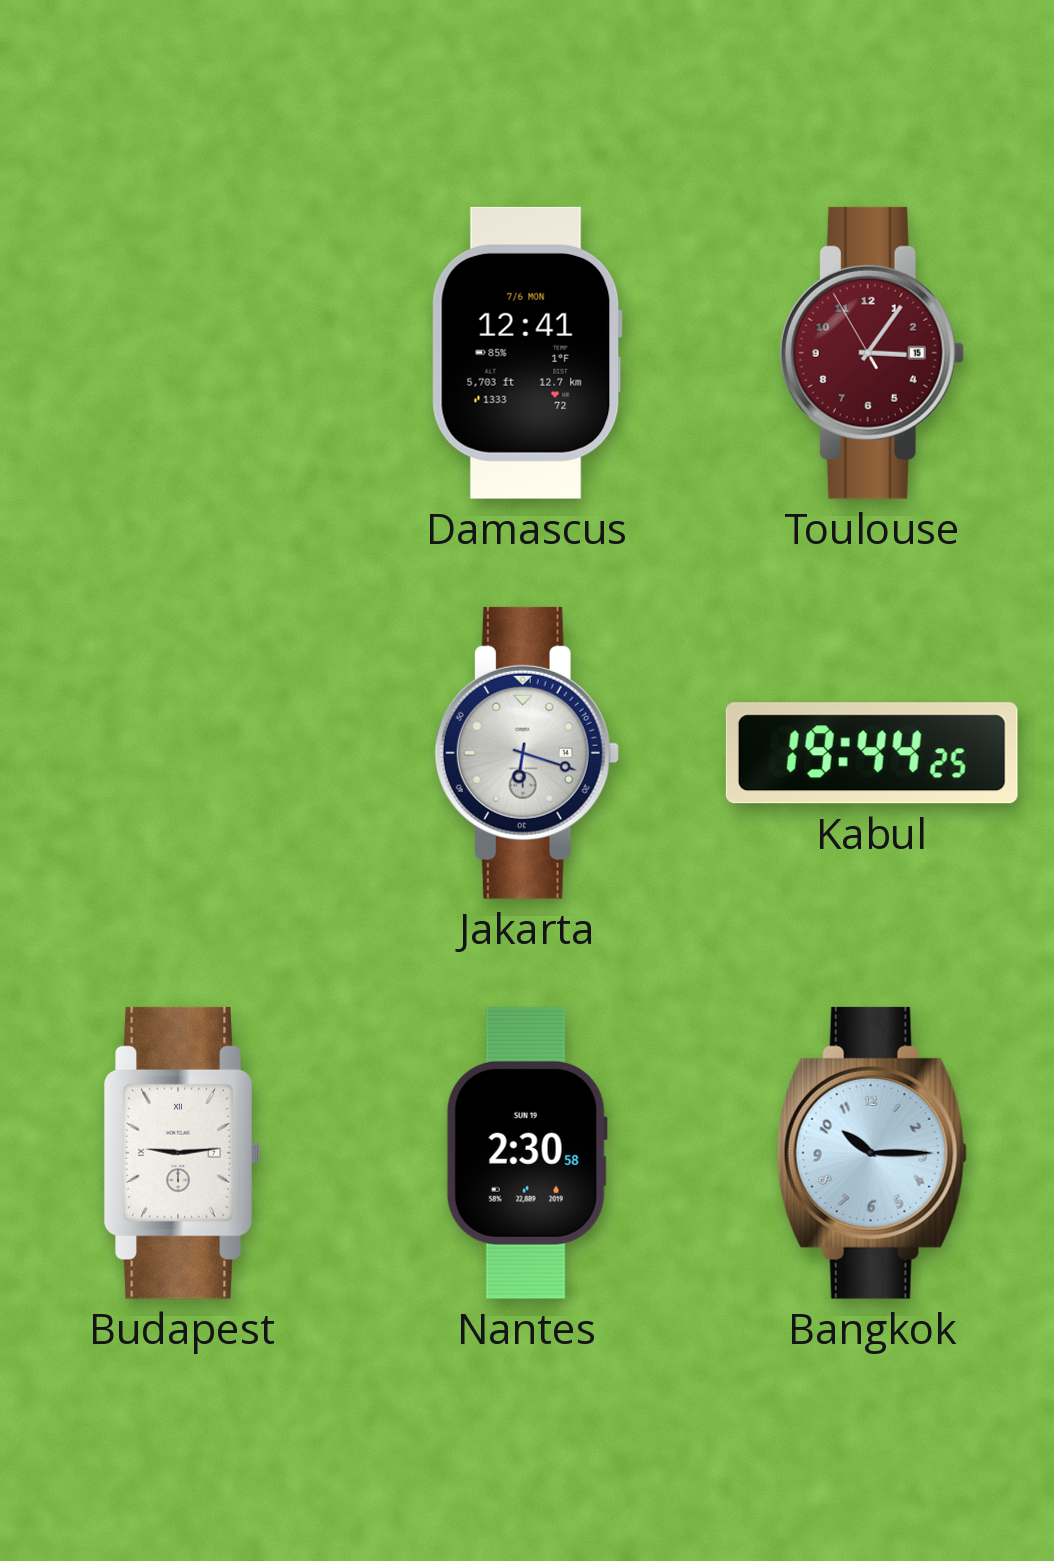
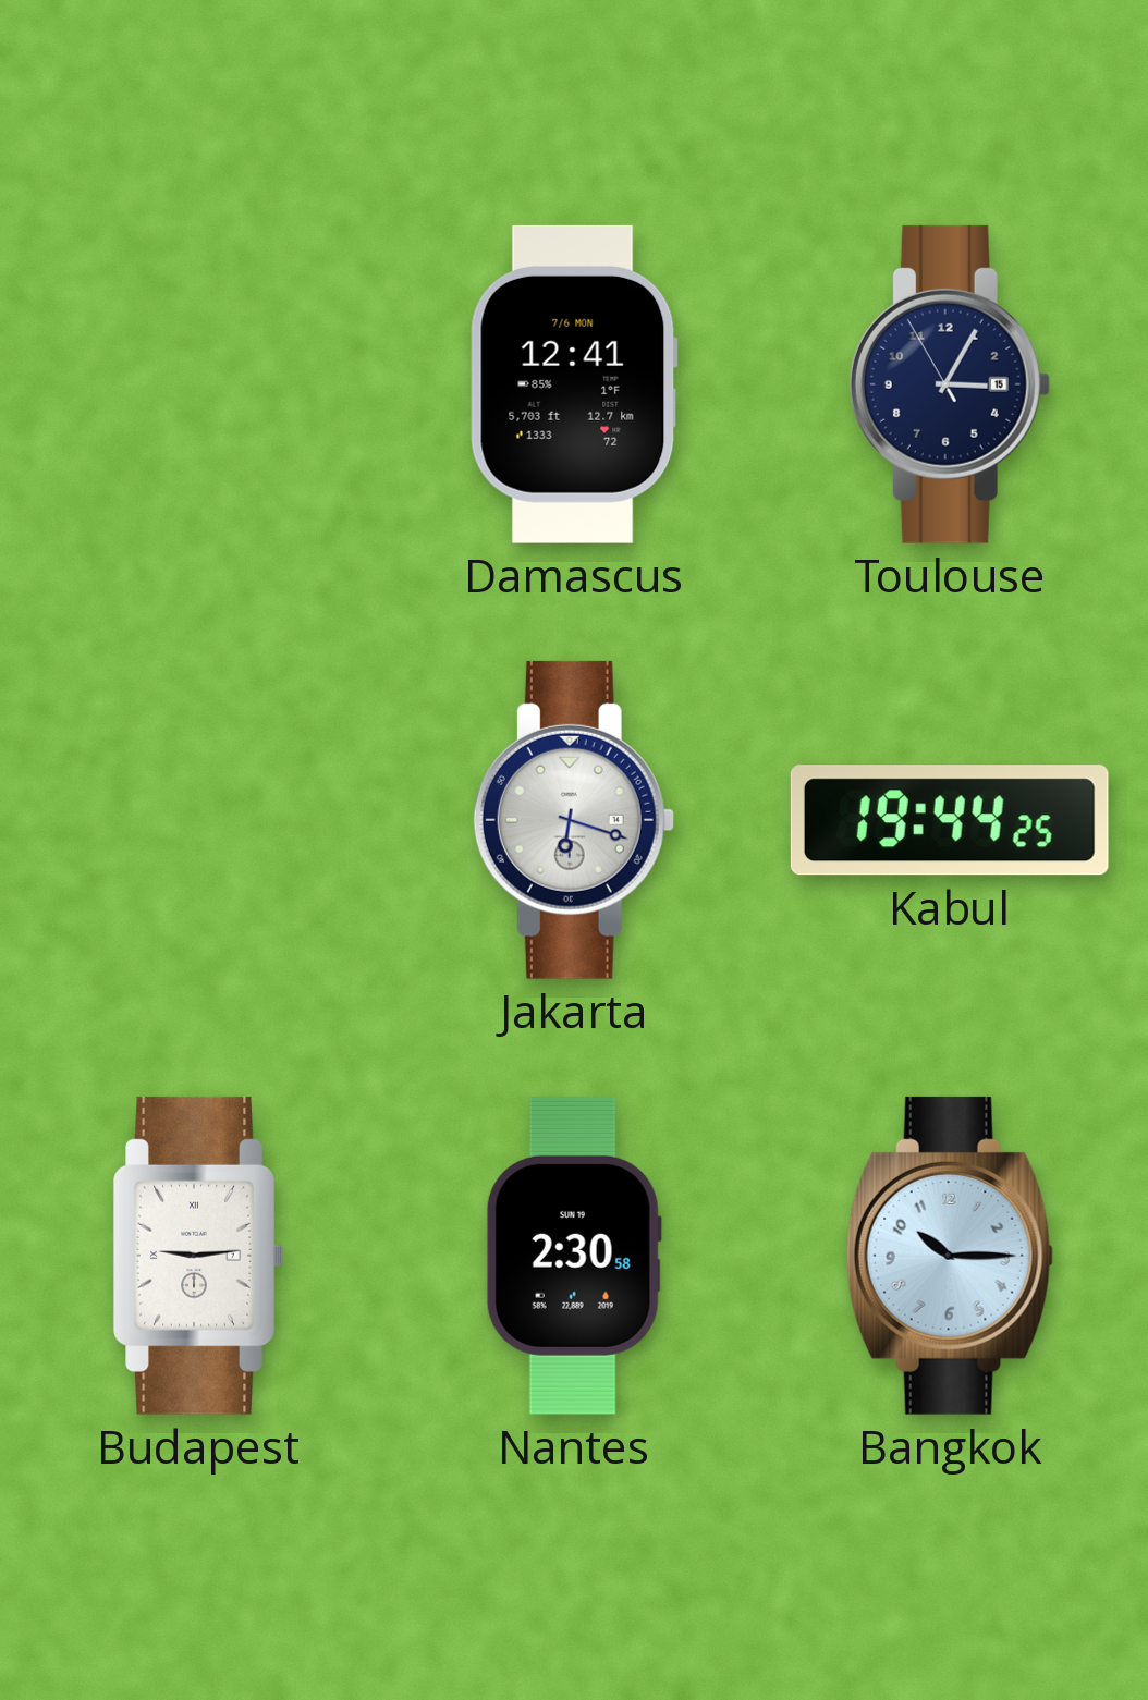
Toulouse: 3:05 -> 3:04 (950, 384)
Toulouse dial: burgundy -> navy (950, 384)
